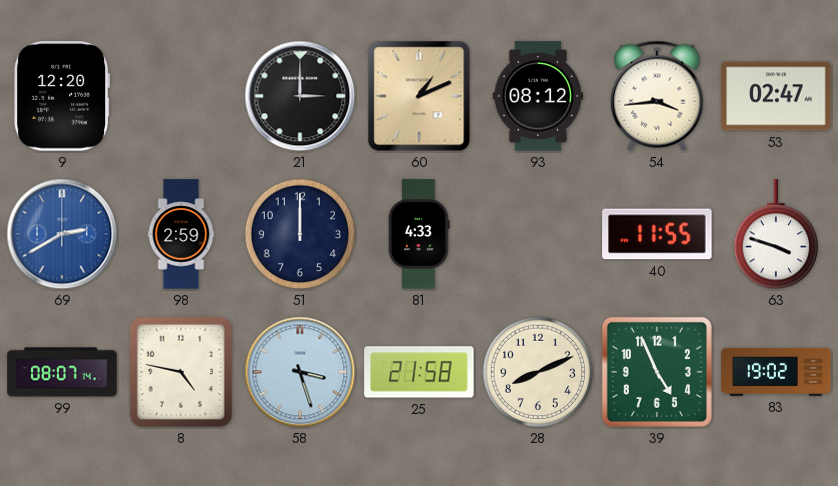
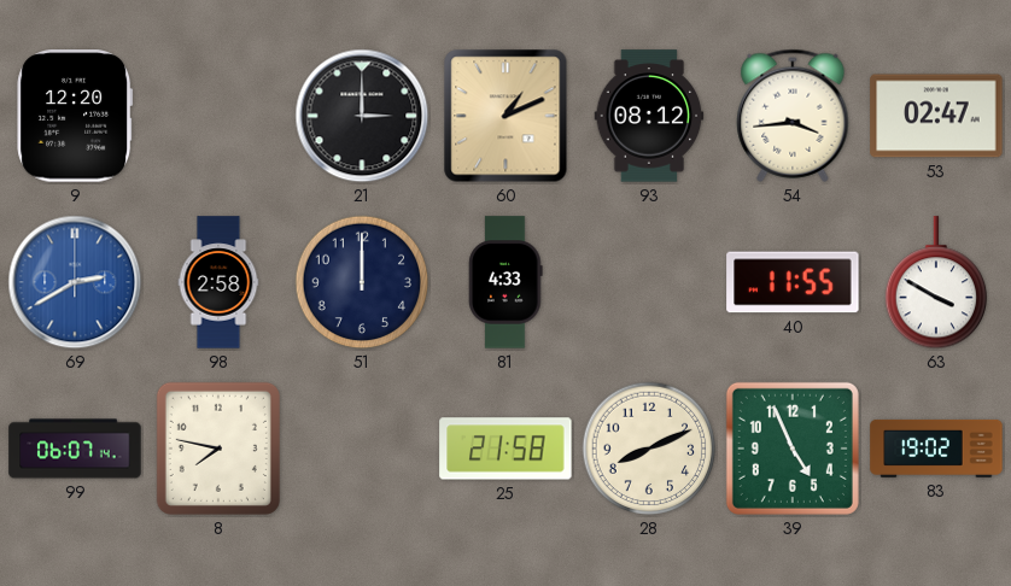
98: 2:59 -> 2:58 (218, 282)
63: 3:48 -> 3:50 (935, 283)
99: 08:07 -> 06:07 (75, 449)
8: 4:47 -> 7:47 (218, 449)
58: 3:27 -> none (300, 372)
